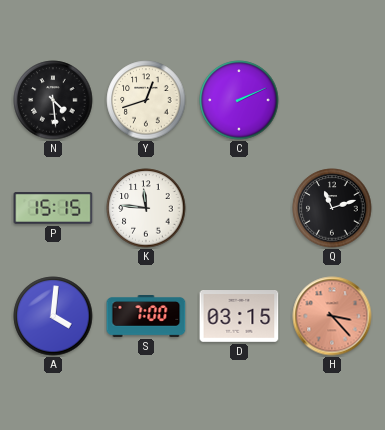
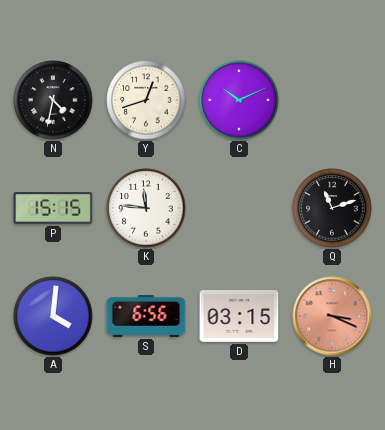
N: 4:29 -> 4:32 (53, 100)
C: 2:11 -> 10:11 (239, 100)
S: 7:00 -> 6:56 (146, 317)
H: 3:23 -> 3:19 (332, 316)
